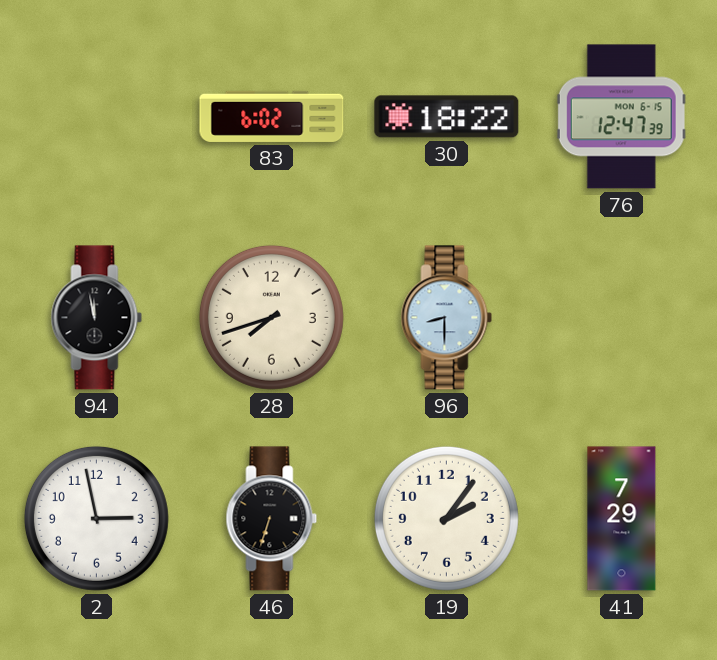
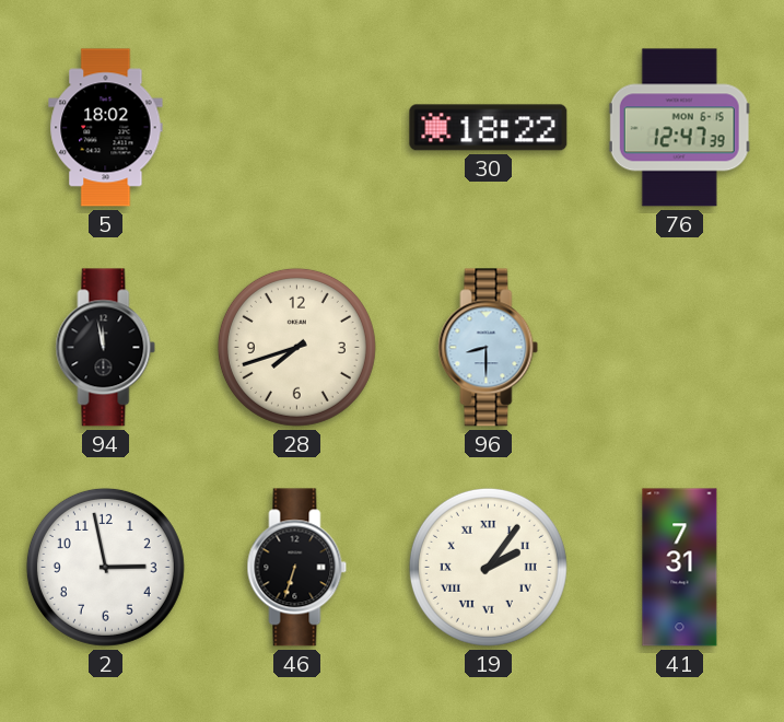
5: none -> 18:02 (106, 128)
83: 6:02 -> none (272, 116)
19 numerals: Arabic -> Roman (488, 567)
41: 7:29 -> 7:31 (680, 568)
